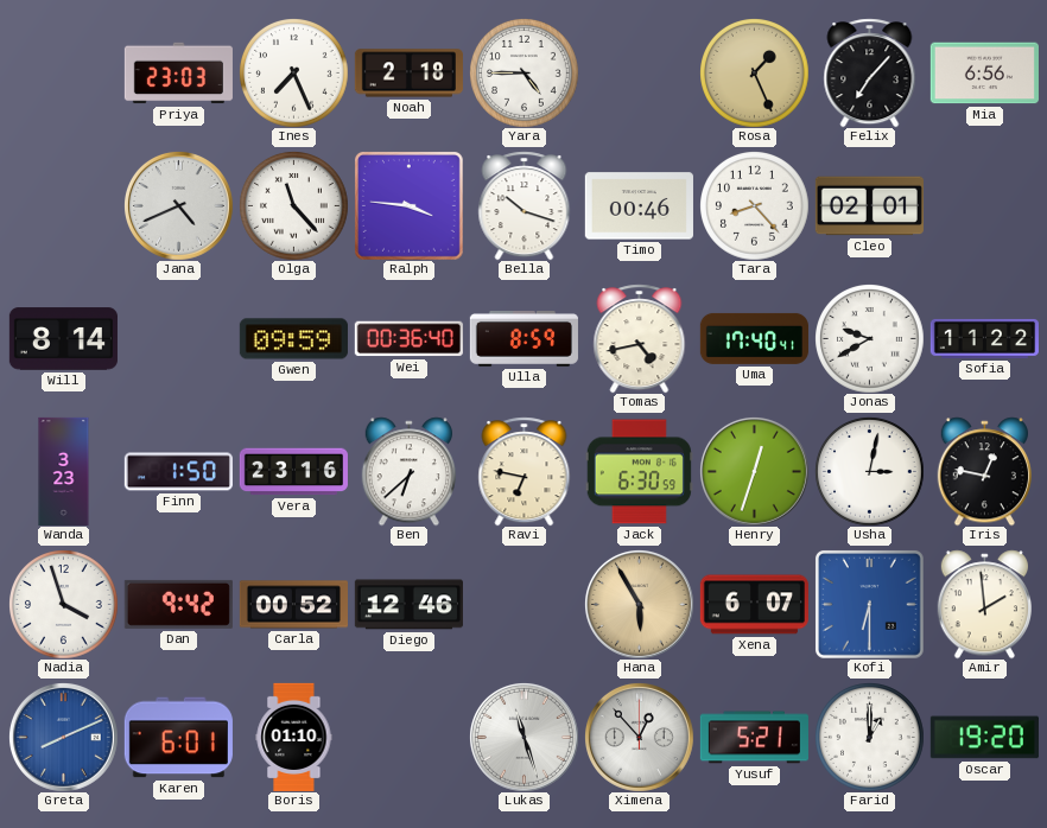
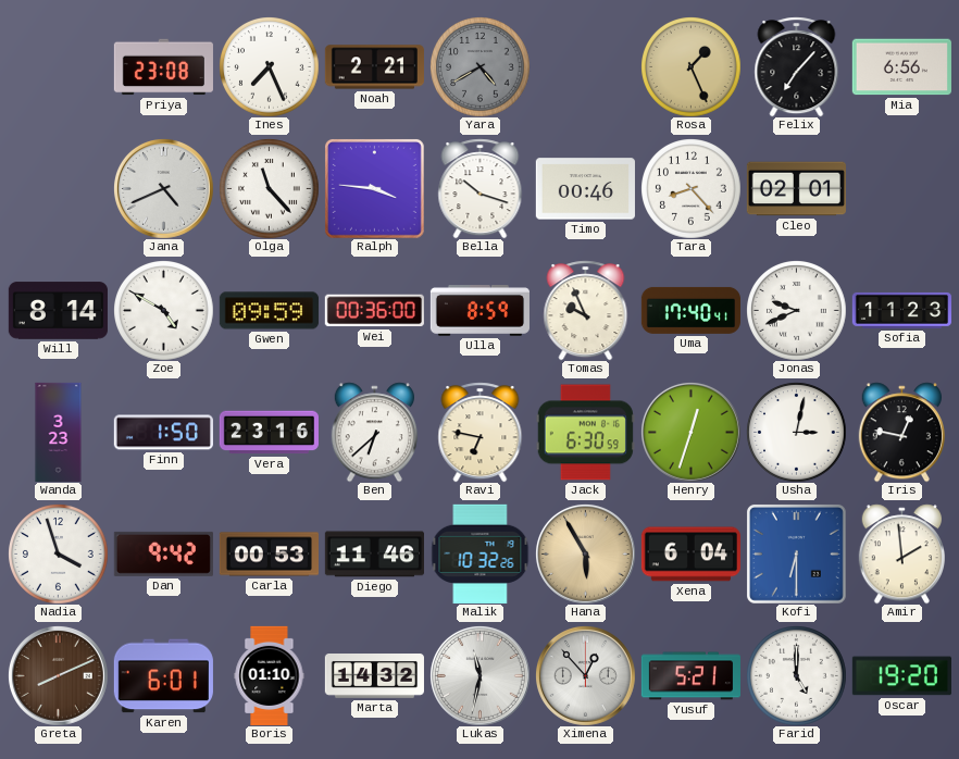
Priya: 23:03 -> 23:08 (163, 67)
Noah: 2:18 -> 2:21 (374, 67)
Yara: 4:45 -> 4:40 (481, 67)
Yara dial: white -> grey (481, 67)
Zoe: none -> 4:50 (164, 311)
Wei: 00:36:40 -> 00:36:00 (374, 311)
Tomas: 4:43 -> 9:56 (586, 310)
Jonas: 9:40 -> 9:41 (797, 311)
Sofia: 11:22 -> 11:23 (901, 310)
Carla: 00:52 -> 00:53 (269, 555)
Diego: 12:46 -> 11:46 (374, 555)
Malik: none -> 10:32 (481, 553)
Xena: 6:07 -> 6:04 (690, 555)
Greta dial: blue -> brown (58, 675)
Marta: none -> 14:32 (374, 676)
Lukas: 11:27 -> 11:32 (479, 675)
Farid: 1:00 -> 5:00 (797, 676)
